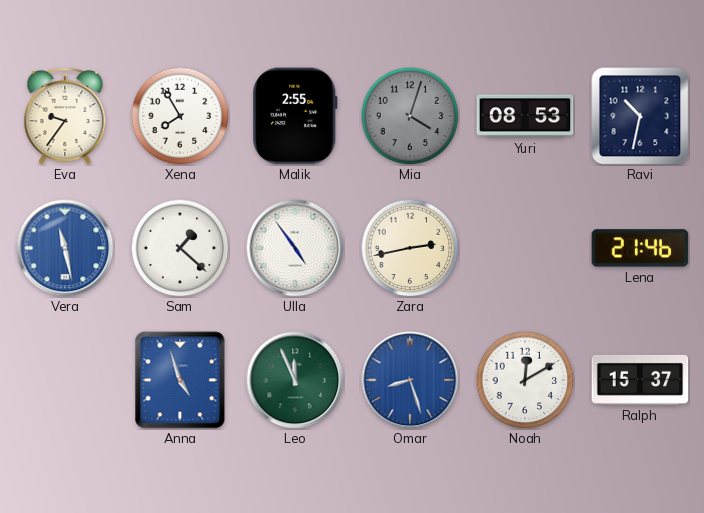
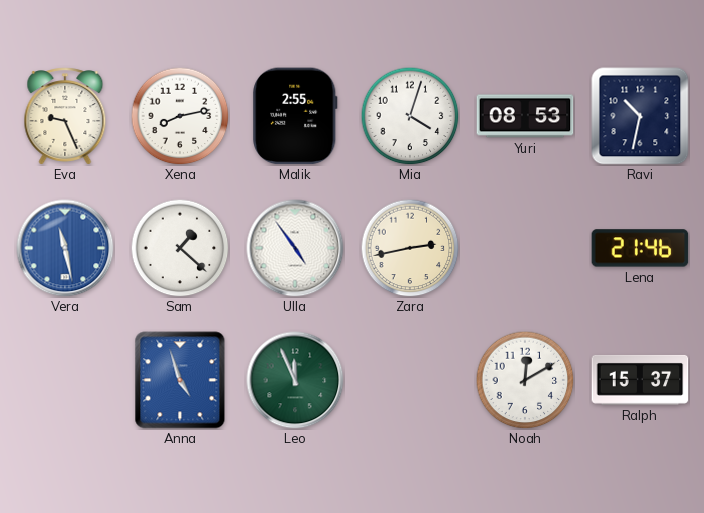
Eva: 9:36 -> 9:26 (65, 116)
Xena: 7:55 -> 8:13 (180, 116)
Mia dial: grey -> white (410, 116)
Omar: 8:27 -> none (410, 380)
